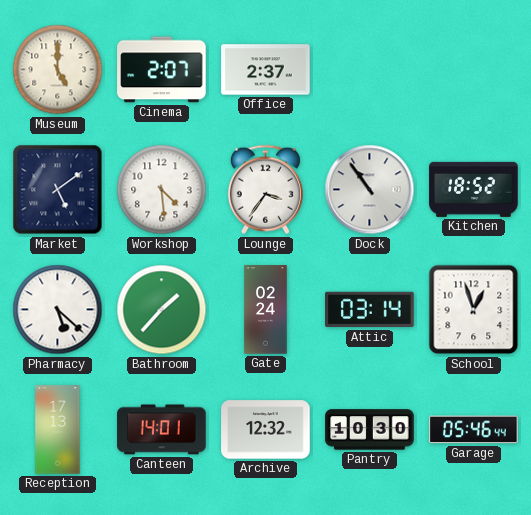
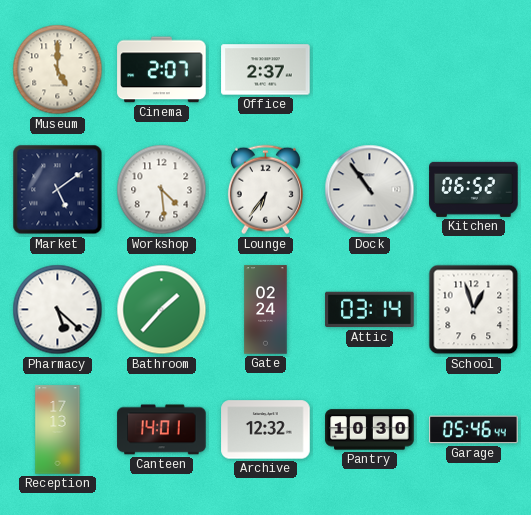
Lounge: 3:36 -> 6:36 (265, 190)
Kitchen: 18:52 -> 06:52 (474, 189)
